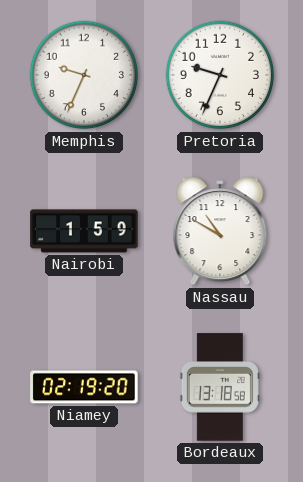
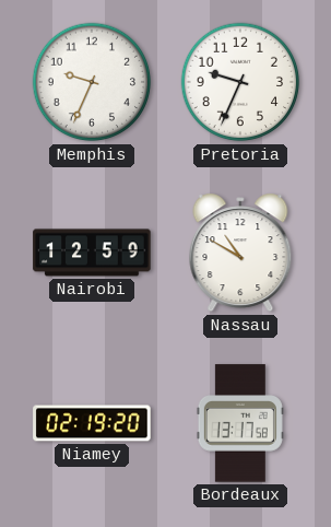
Nairobi: 1:59 -> 12:59 (92, 253)
Bordeaux: 13:18 -> 13:17 (240, 423)
